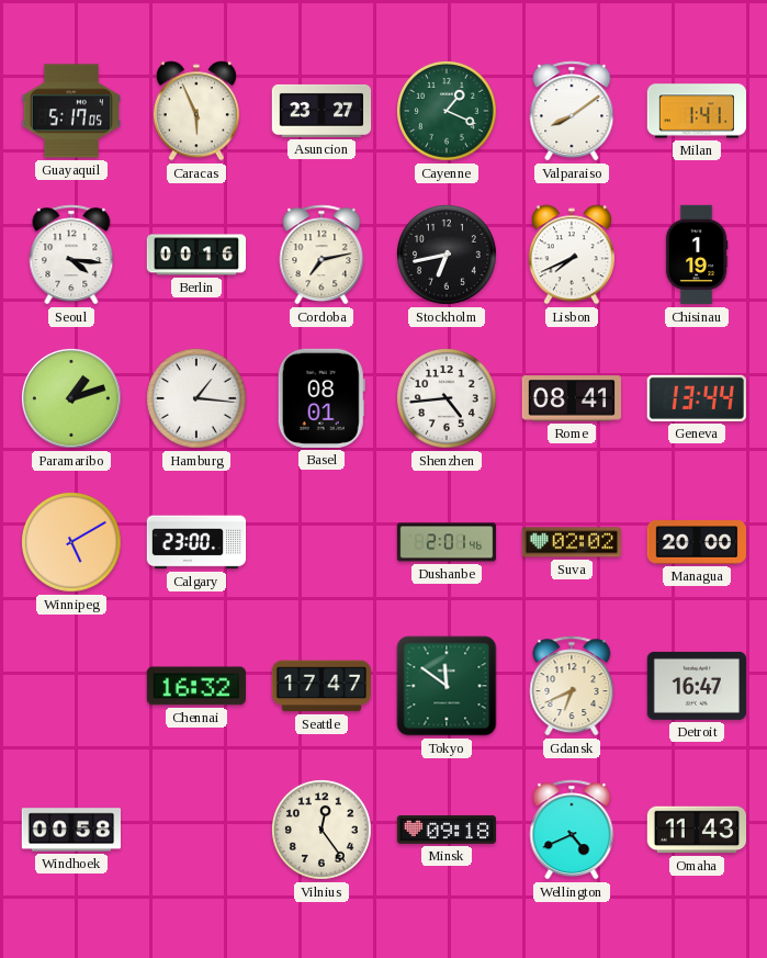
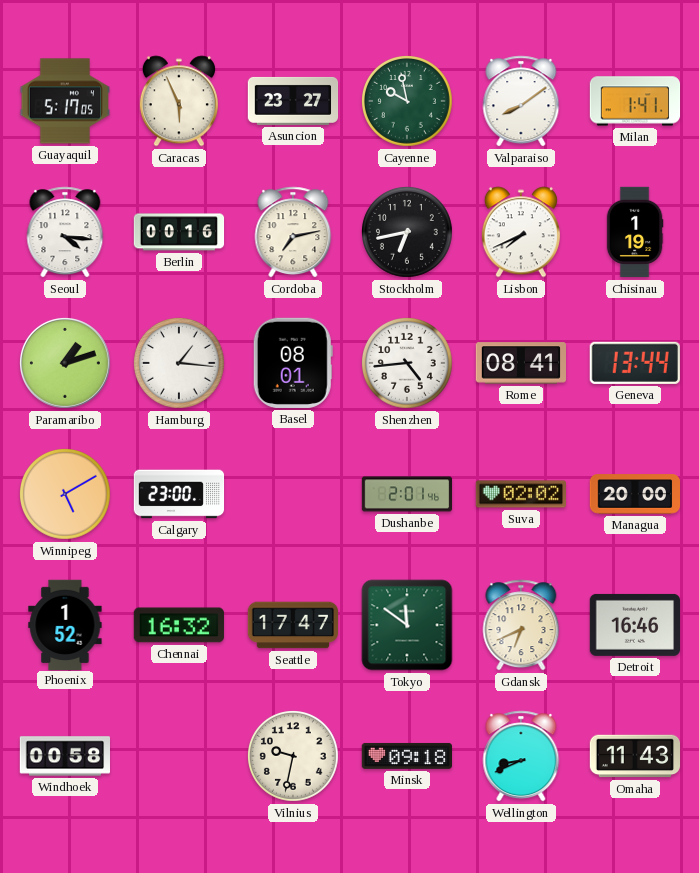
Cayenne: 1:19 -> 9:58 (408, 102)
Phoenix: none -> 1:52 (65, 624)
Detroit: 16:47 -> 16:46 (634, 625)
Vilnius: 12:24 -> 9:32 (294, 757)
Wellington: 4:41 -> 8:41 (521, 756)
